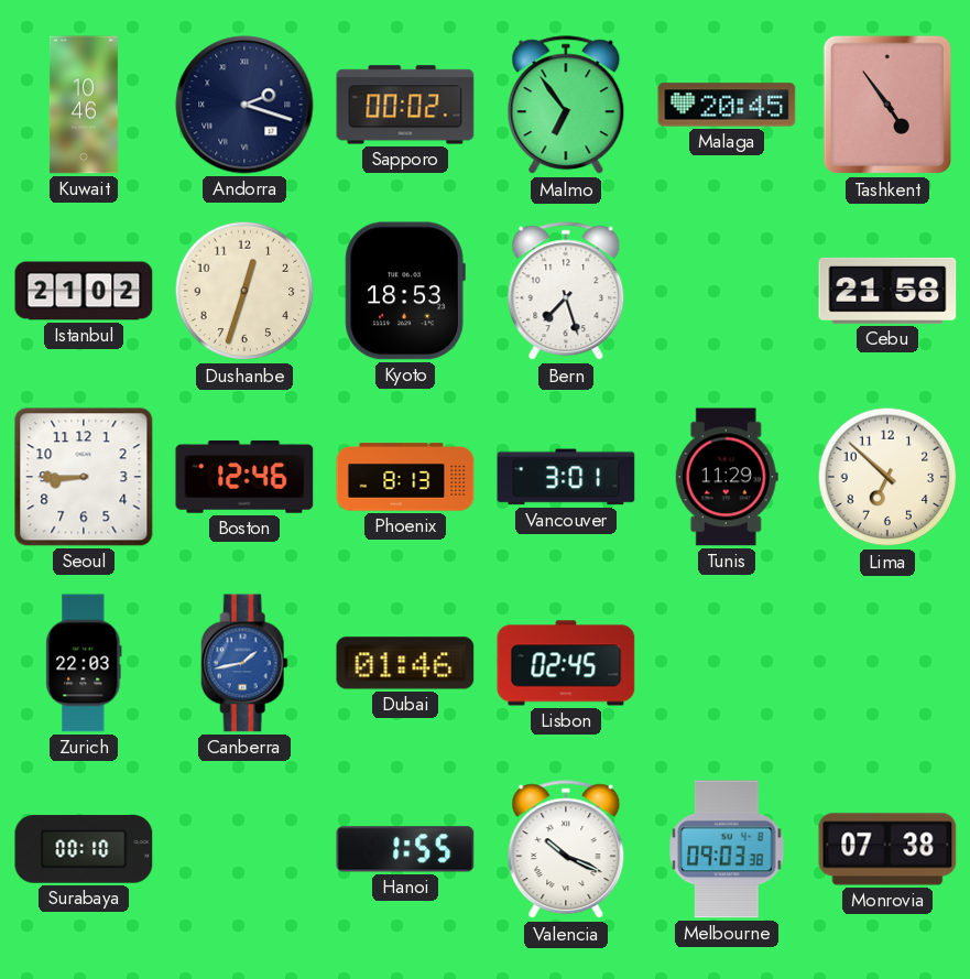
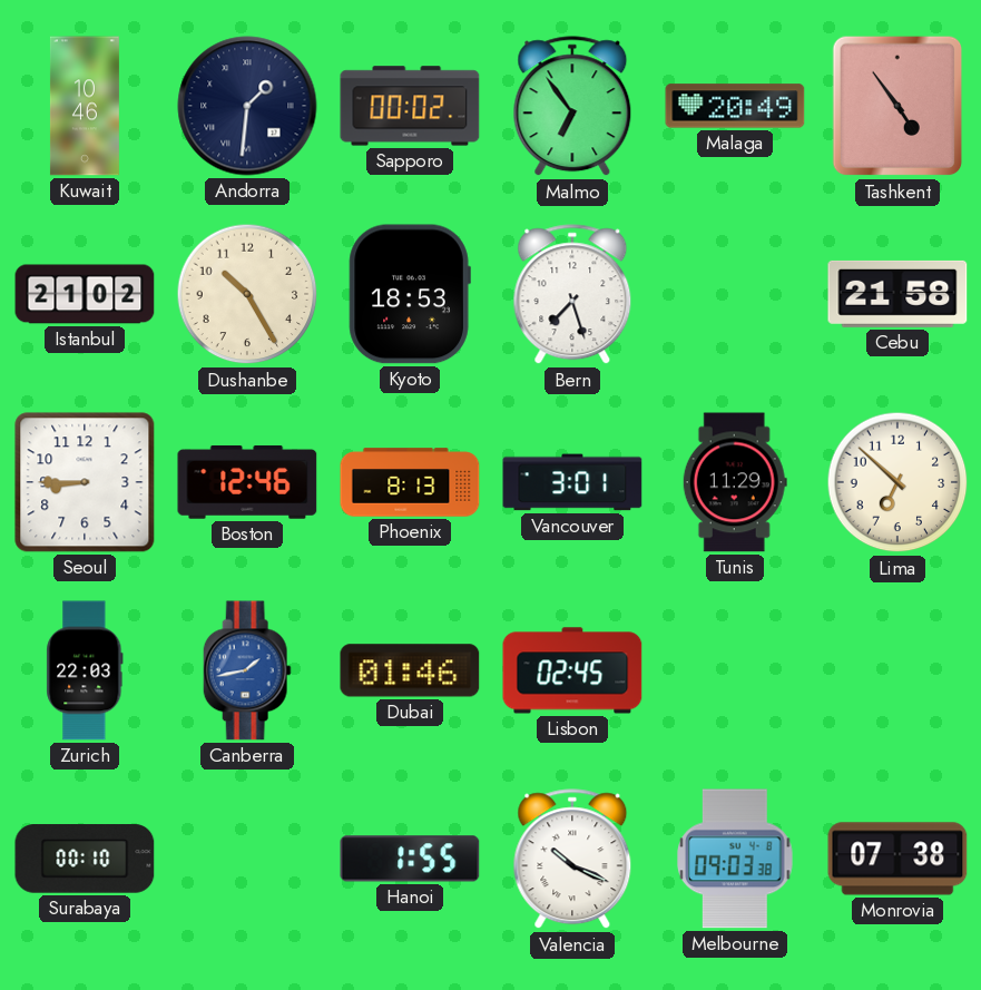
Andorra: 2:18 -> 1:31 (247, 106)
Malaga: 20:45 -> 20:49 (735, 106)
Dushanbe: 12:33 -> 10:25 (247, 294)
